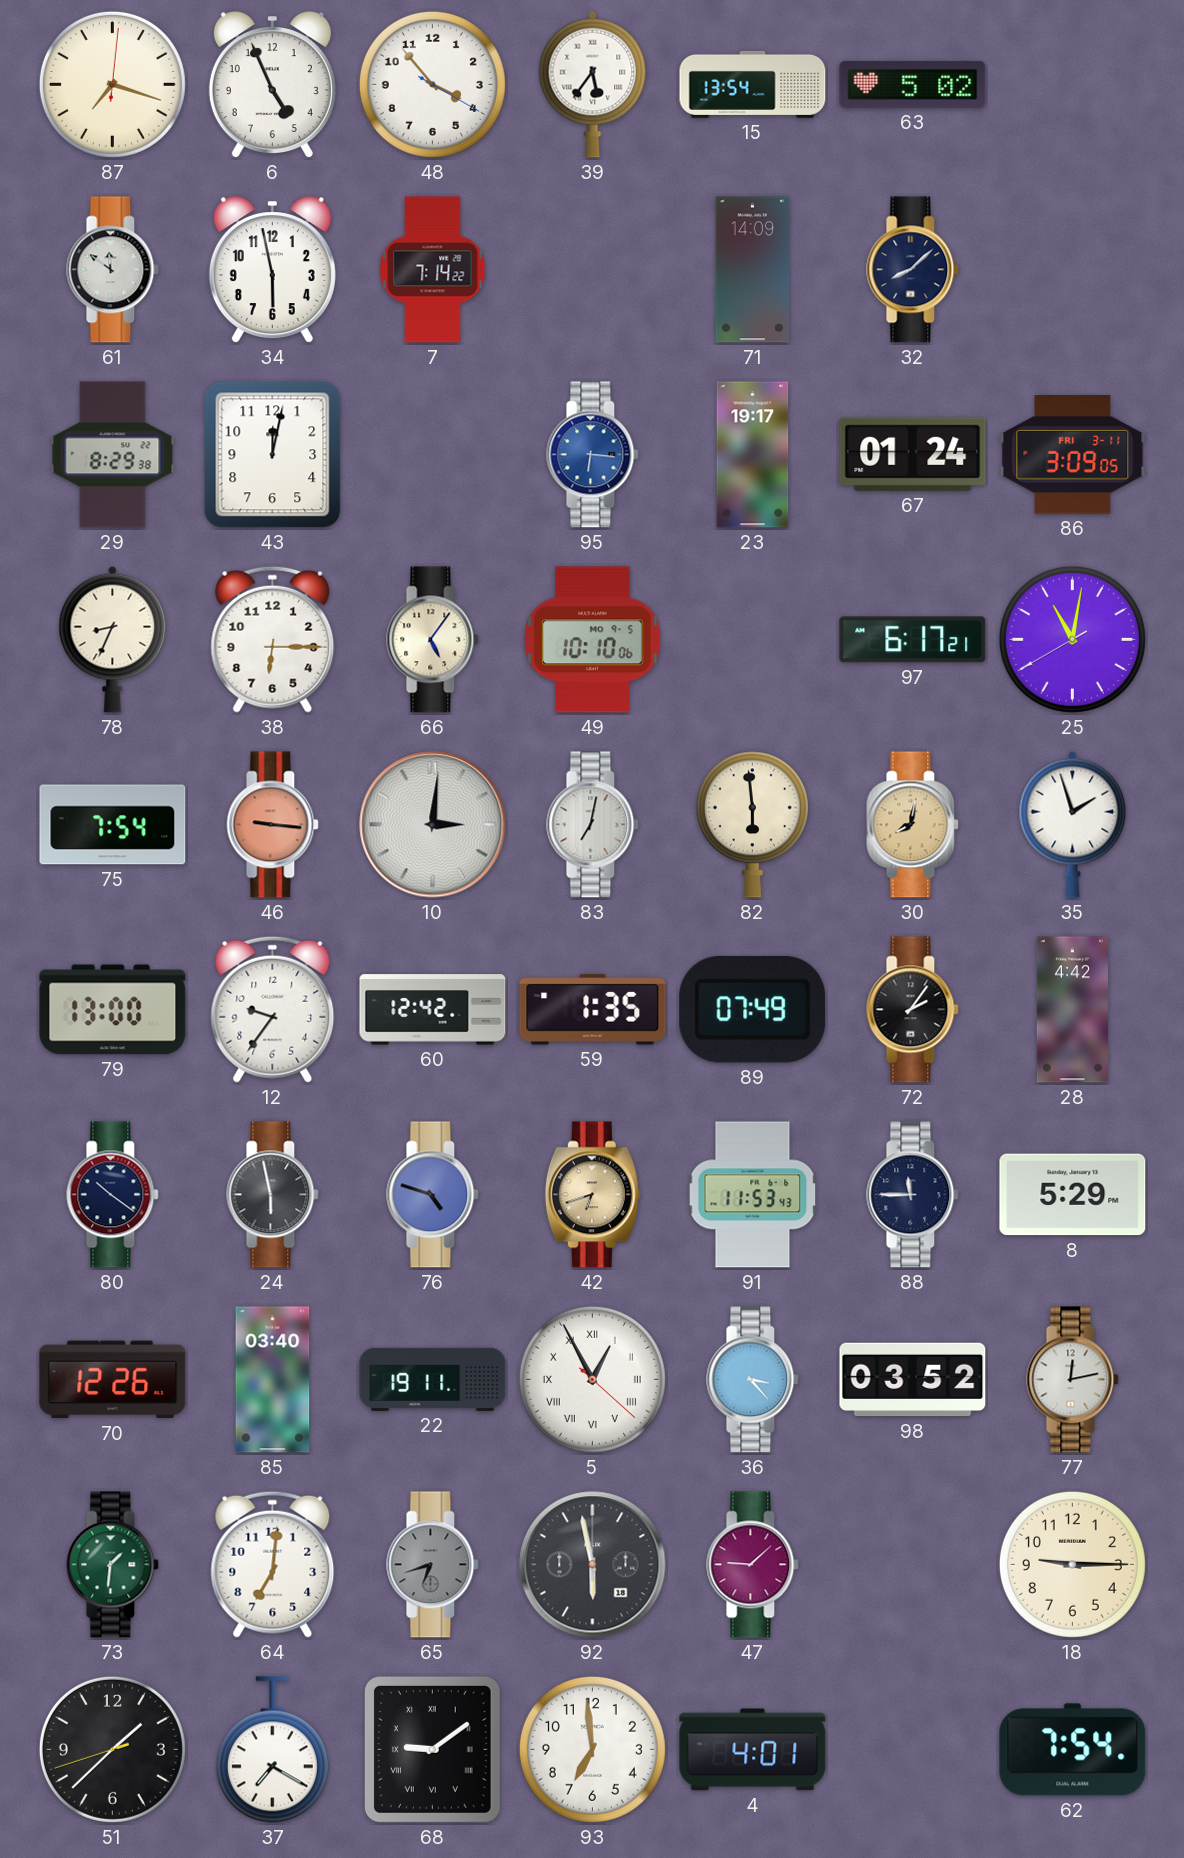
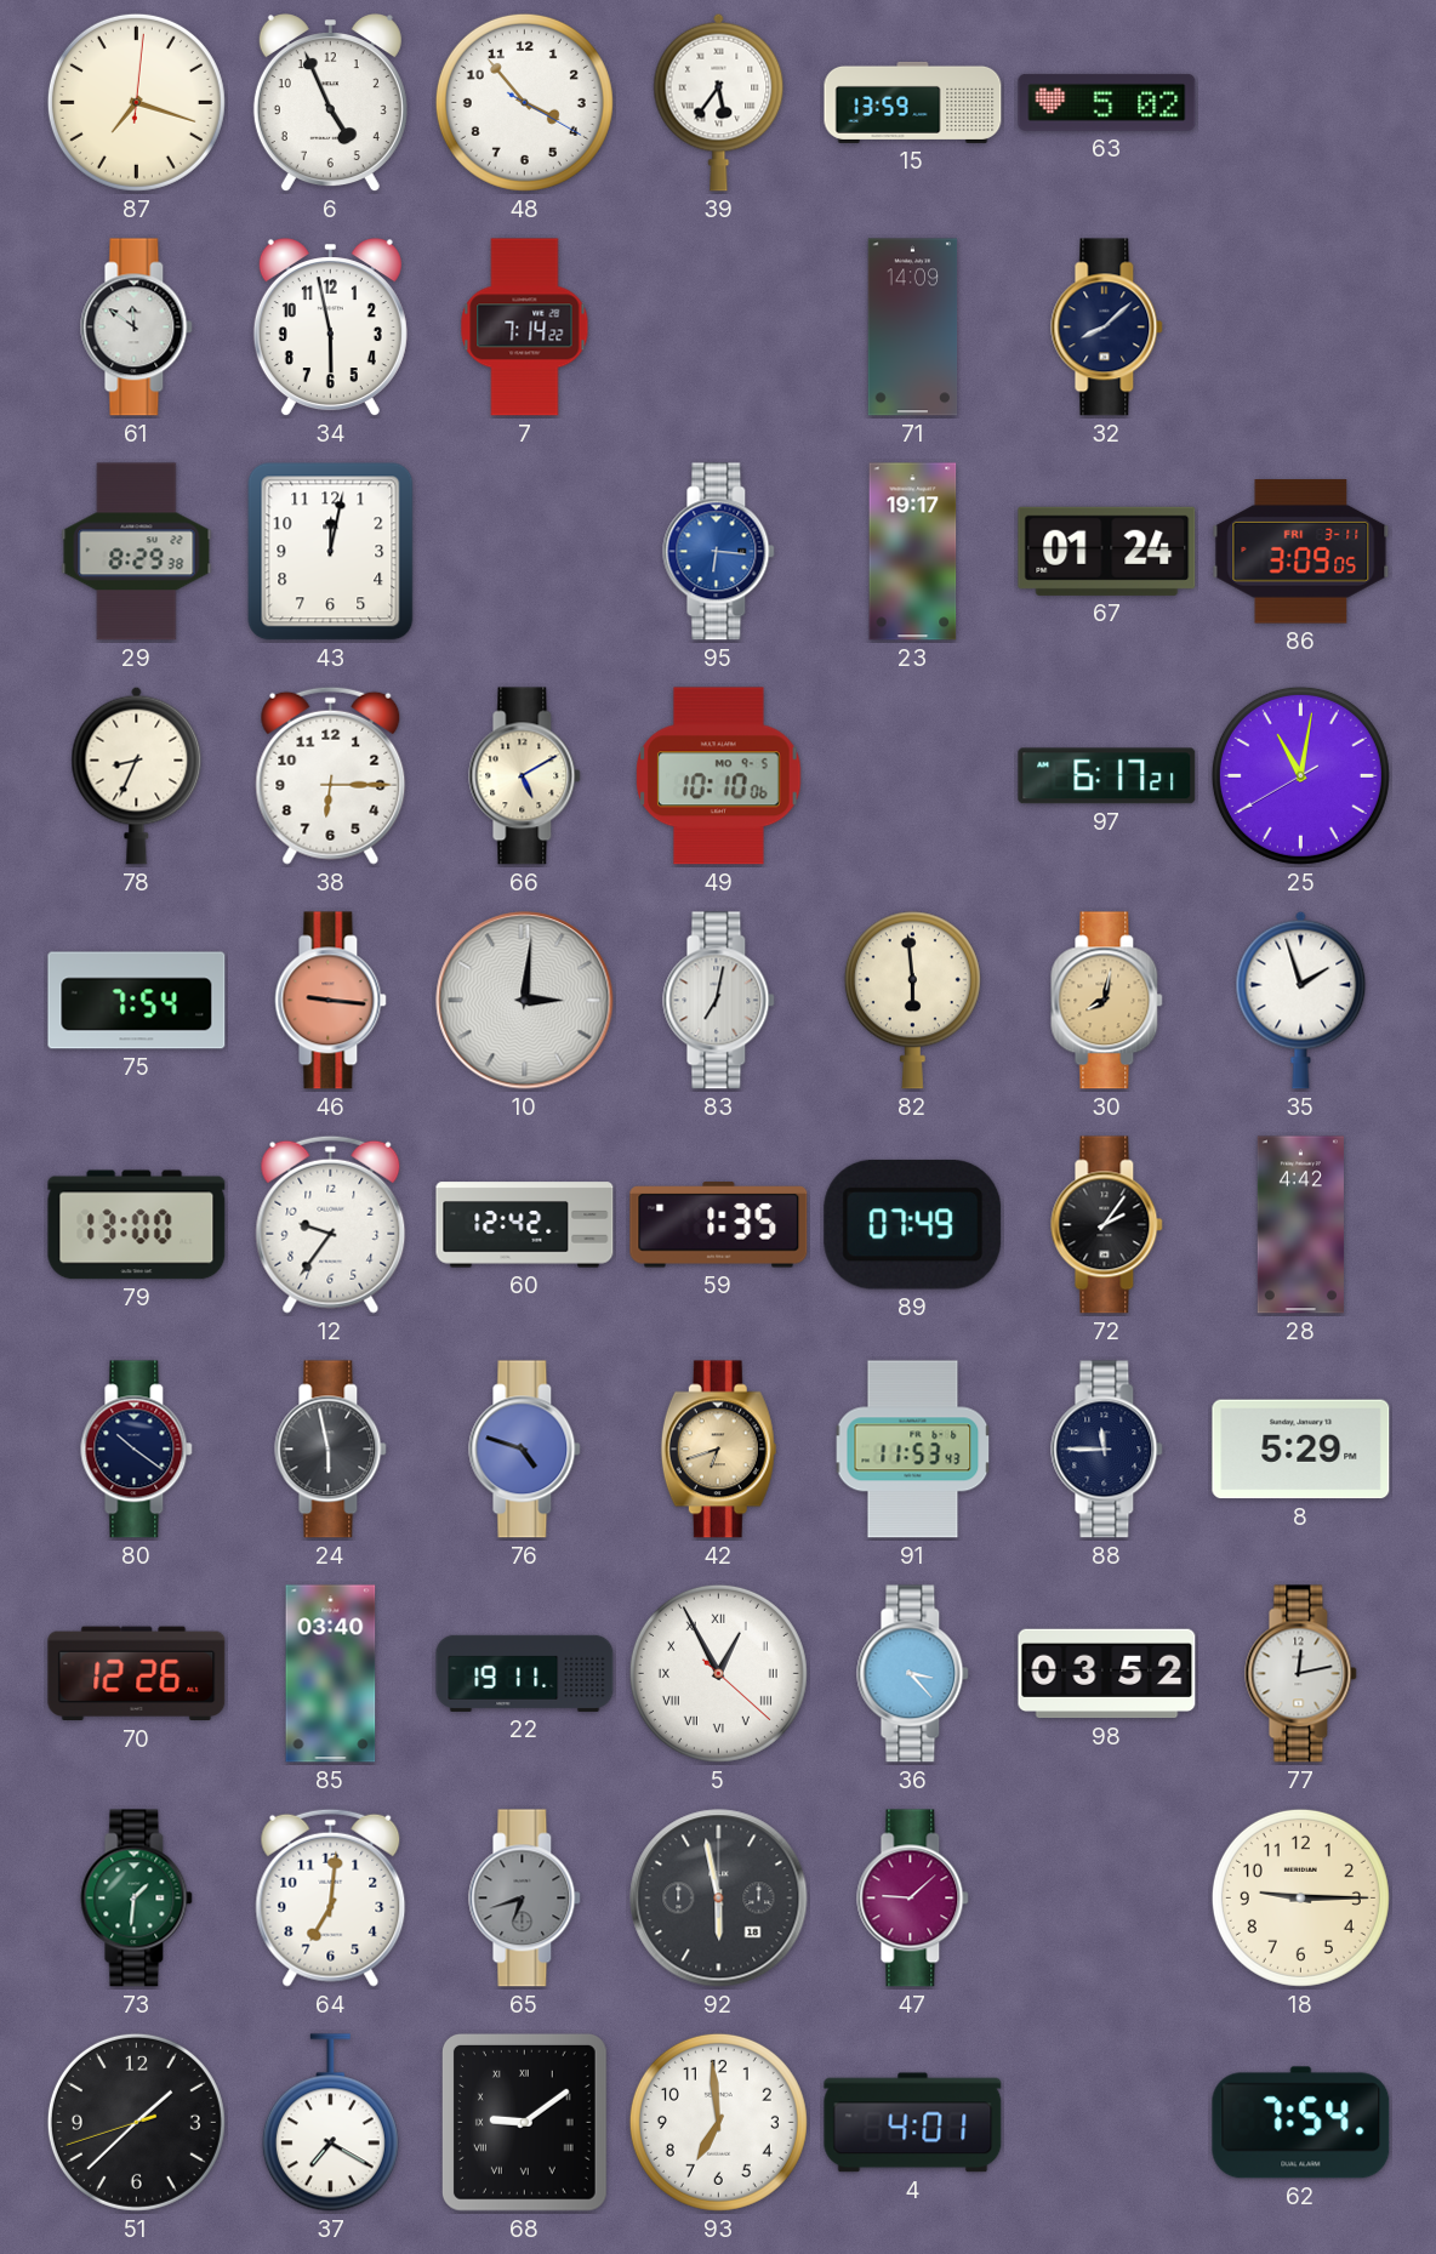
15: 13:54 -> 13:59 (913, 102)
66: 5:06 -> 5:10 (525, 776)
